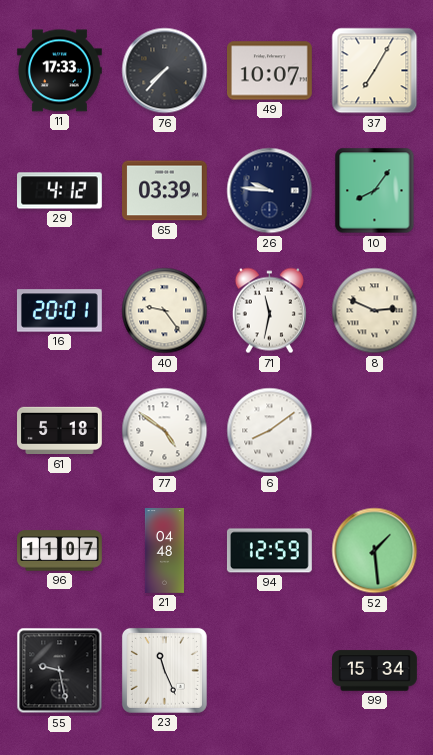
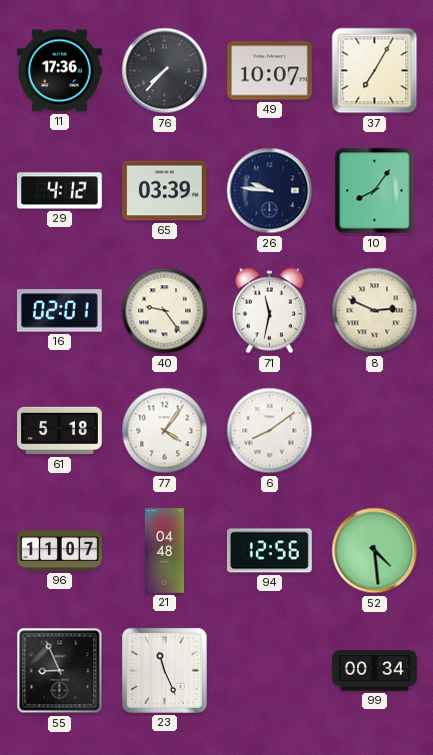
11: 17:33 -> 17:36 (60, 71)
16: 20:01 -> 02:01 (60, 311)
77: 4:51 -> 4:06 (165, 431)
94: 12:59 -> 12:56 (269, 551)
52: 1:29 -> 4:29 (375, 551)
55: 9:28 -> 8:56 (60, 671)
99: 15:34 -> 00:34 (375, 671)
